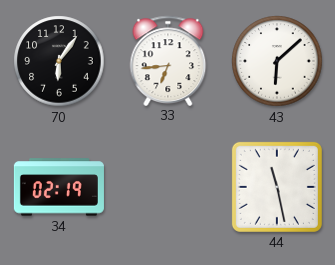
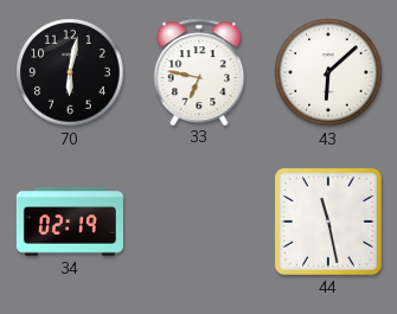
70: 6:06 -> 6:02 (70, 72)
33: 6:44 -> 6:47 (199, 71)
